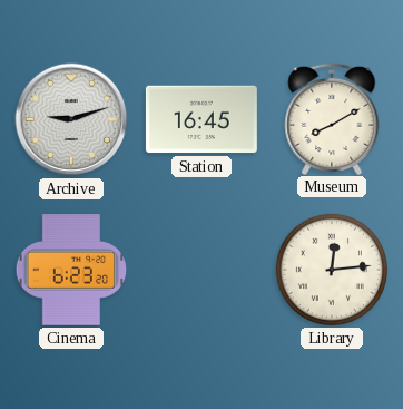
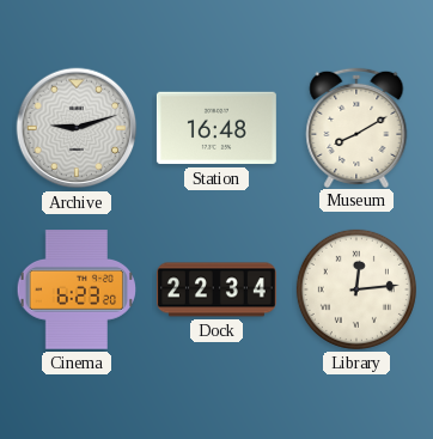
Station: 16:45 -> 16:48 (216, 128)
Dock: none -> 22:34 (216, 289)
